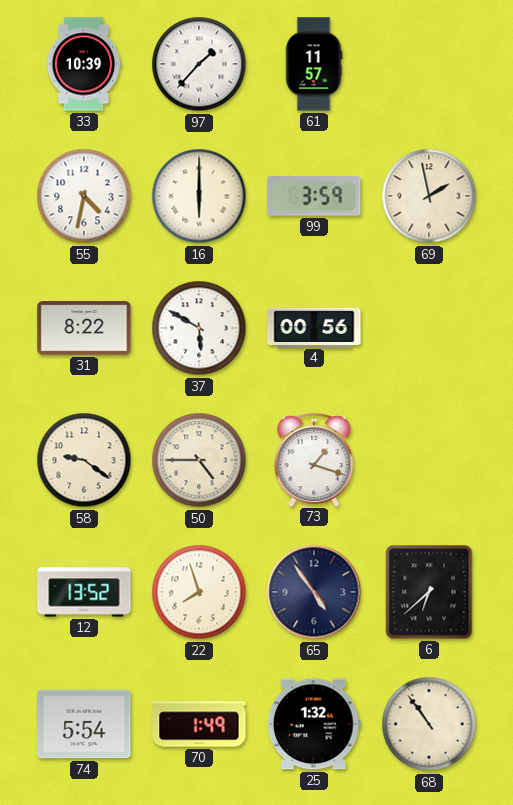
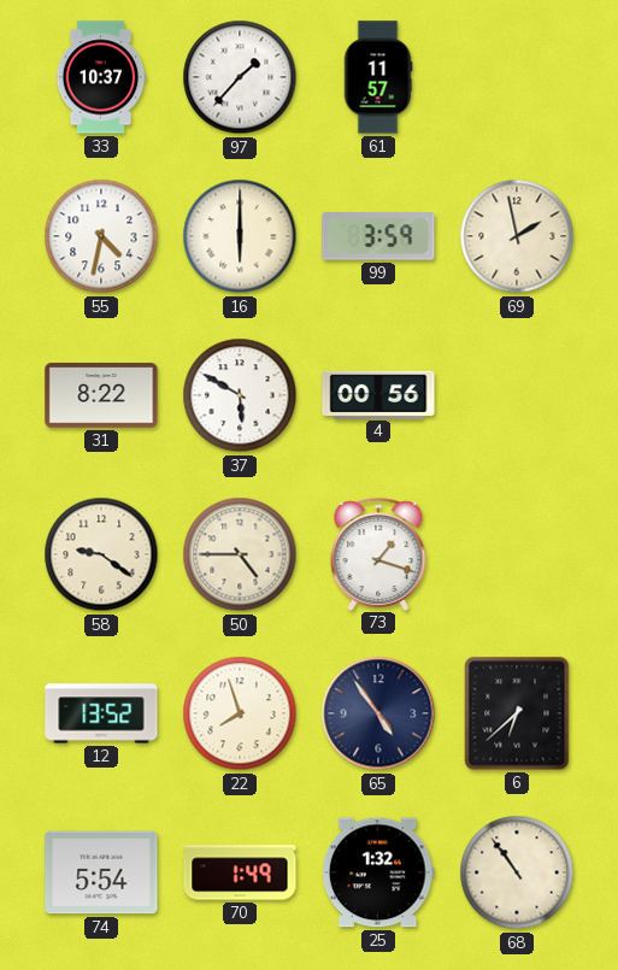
33: 10:39 -> 10:37 (101, 77)
